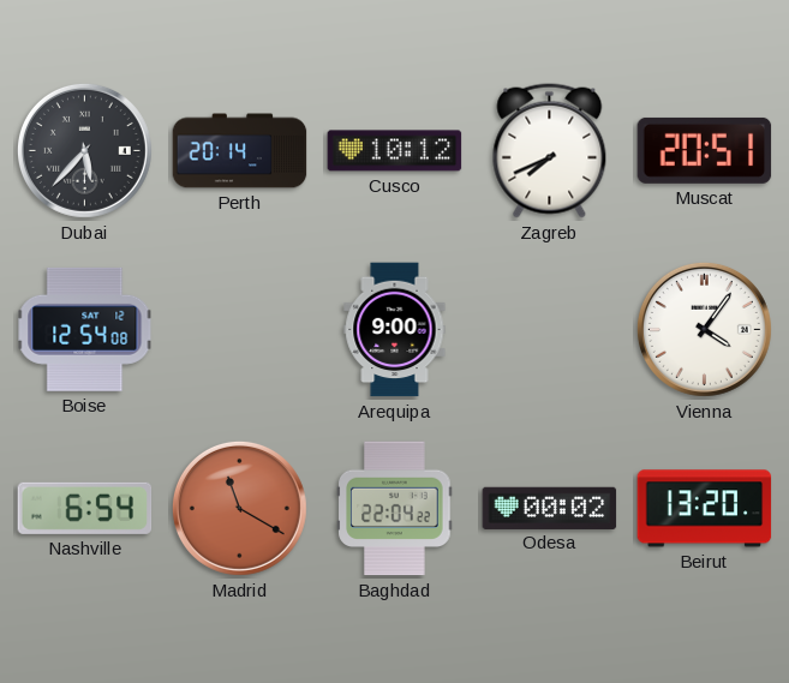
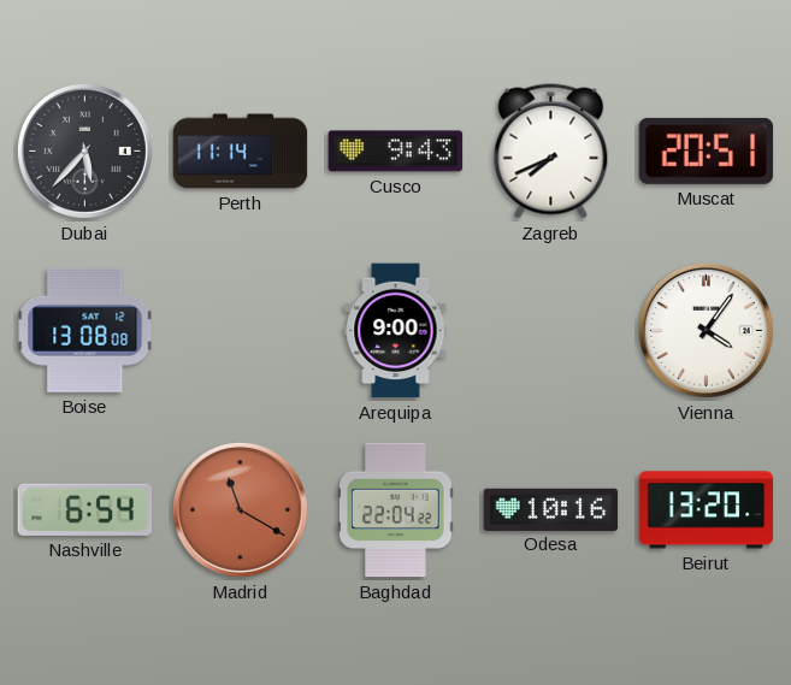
Perth: 20:14 -> 11:14 (241, 152)
Cusco: 10:12 -> 9:43 (396, 152)
Boise: 12:54 -> 13:08 (85, 330)
Odesa: 00:02 -> 10:16 (551, 509)
